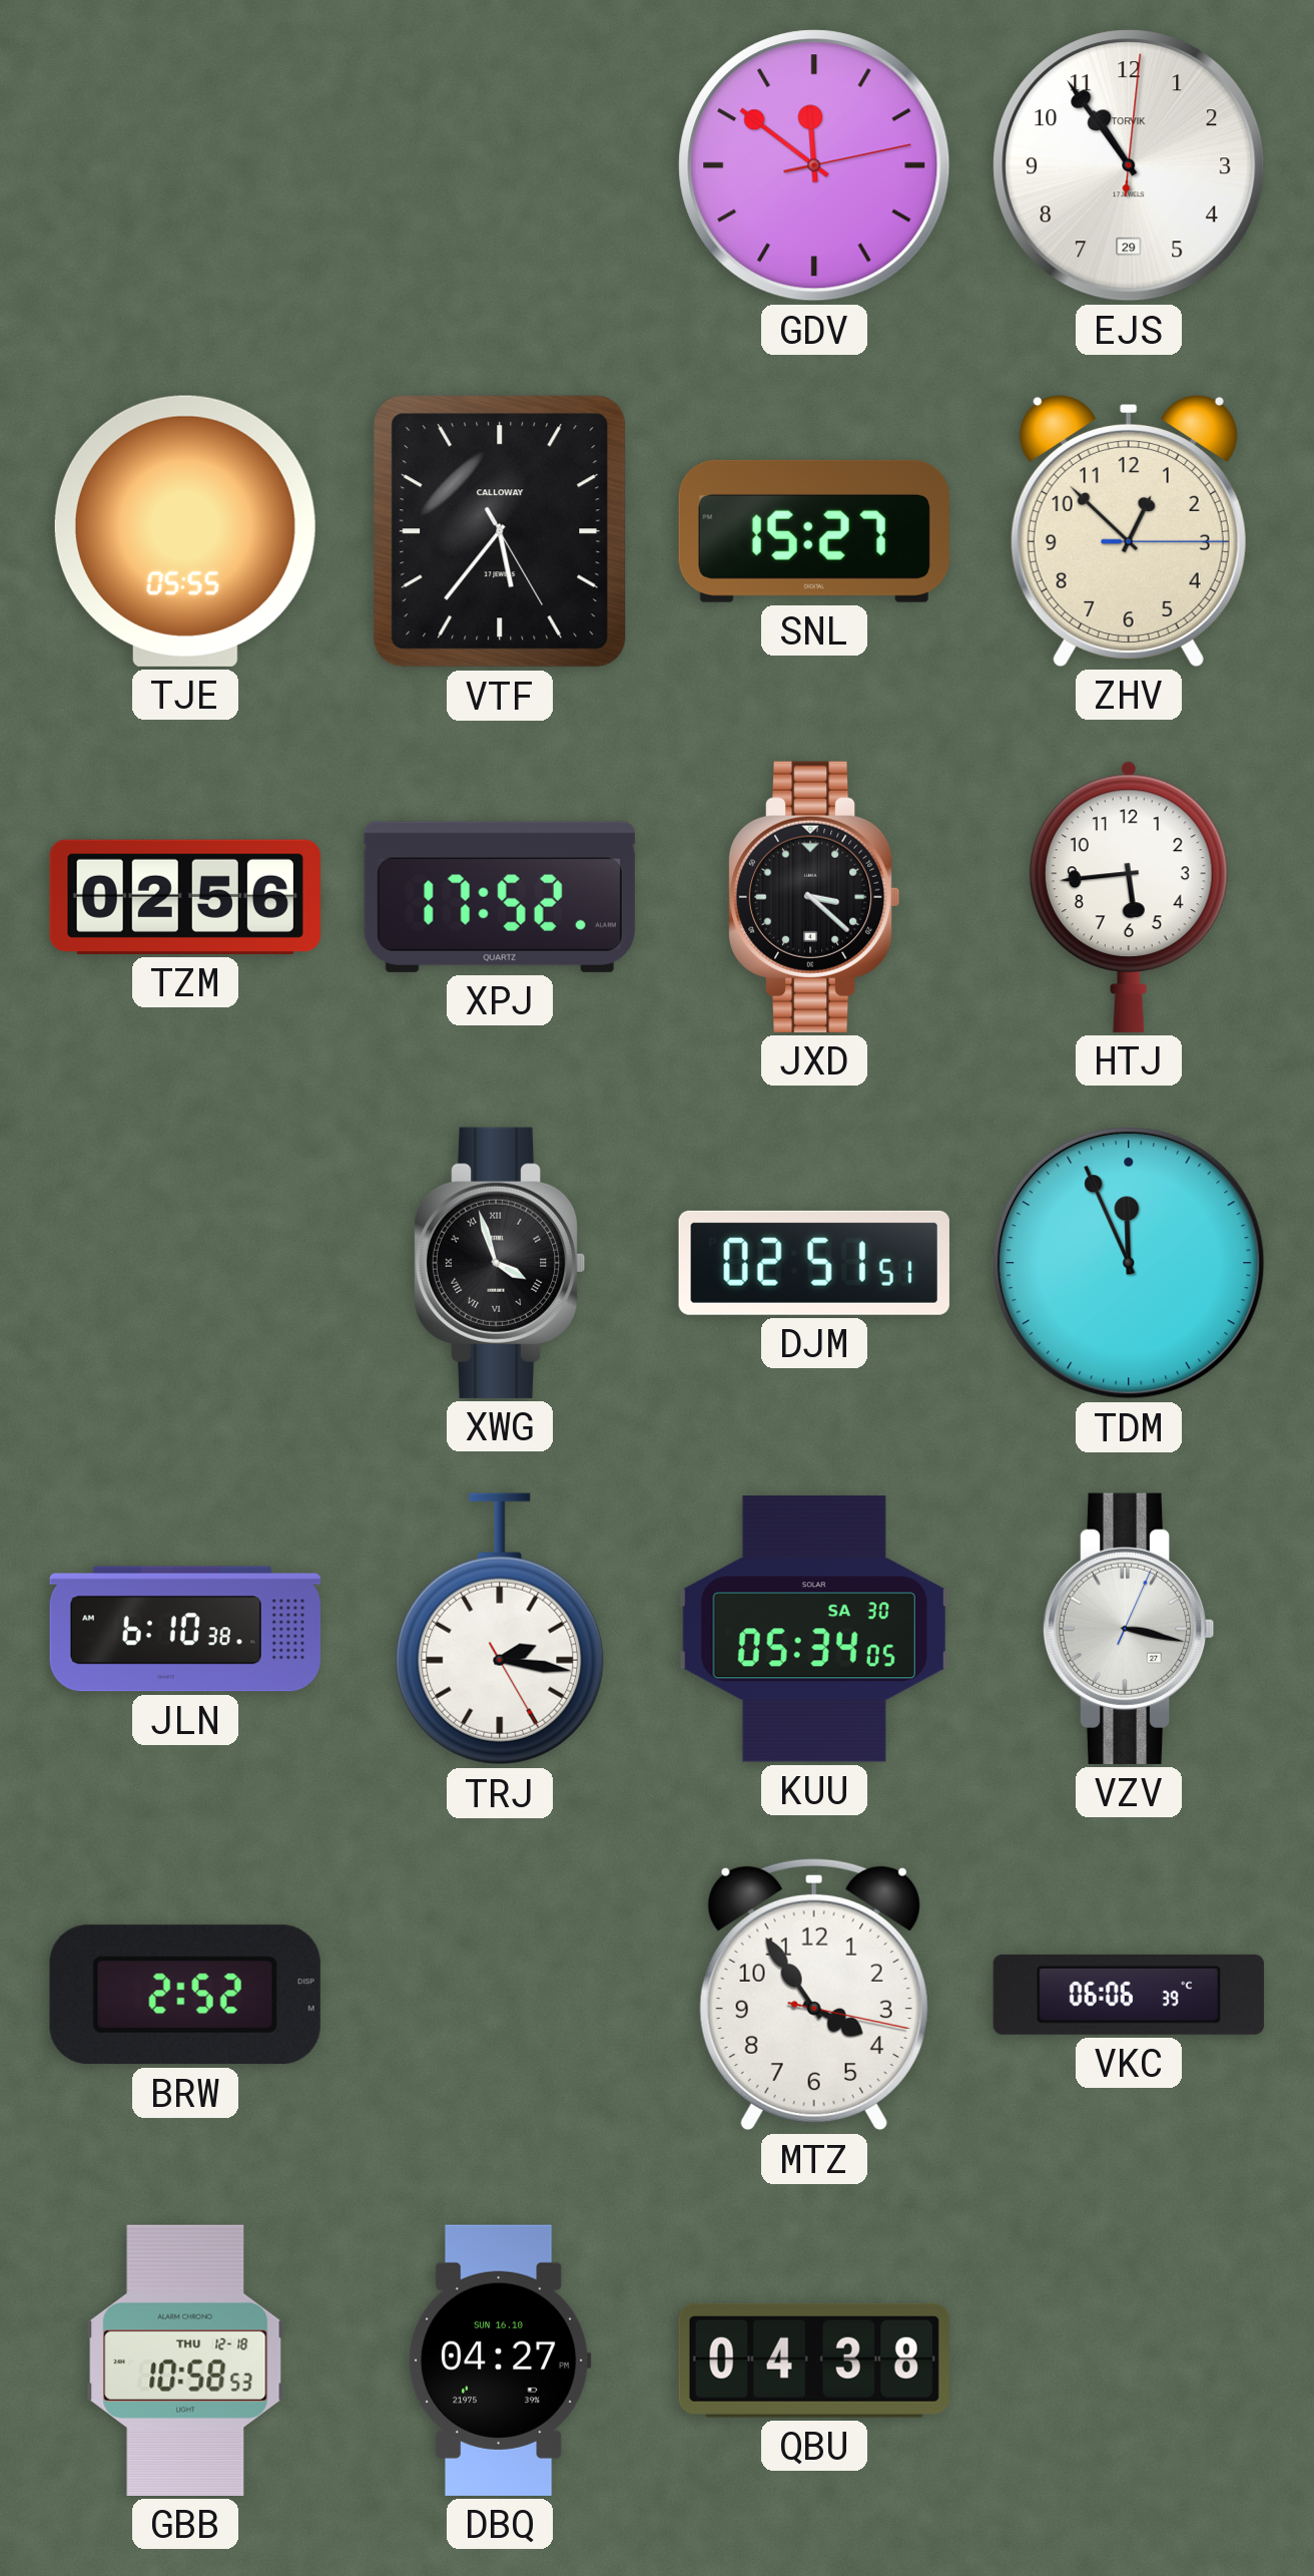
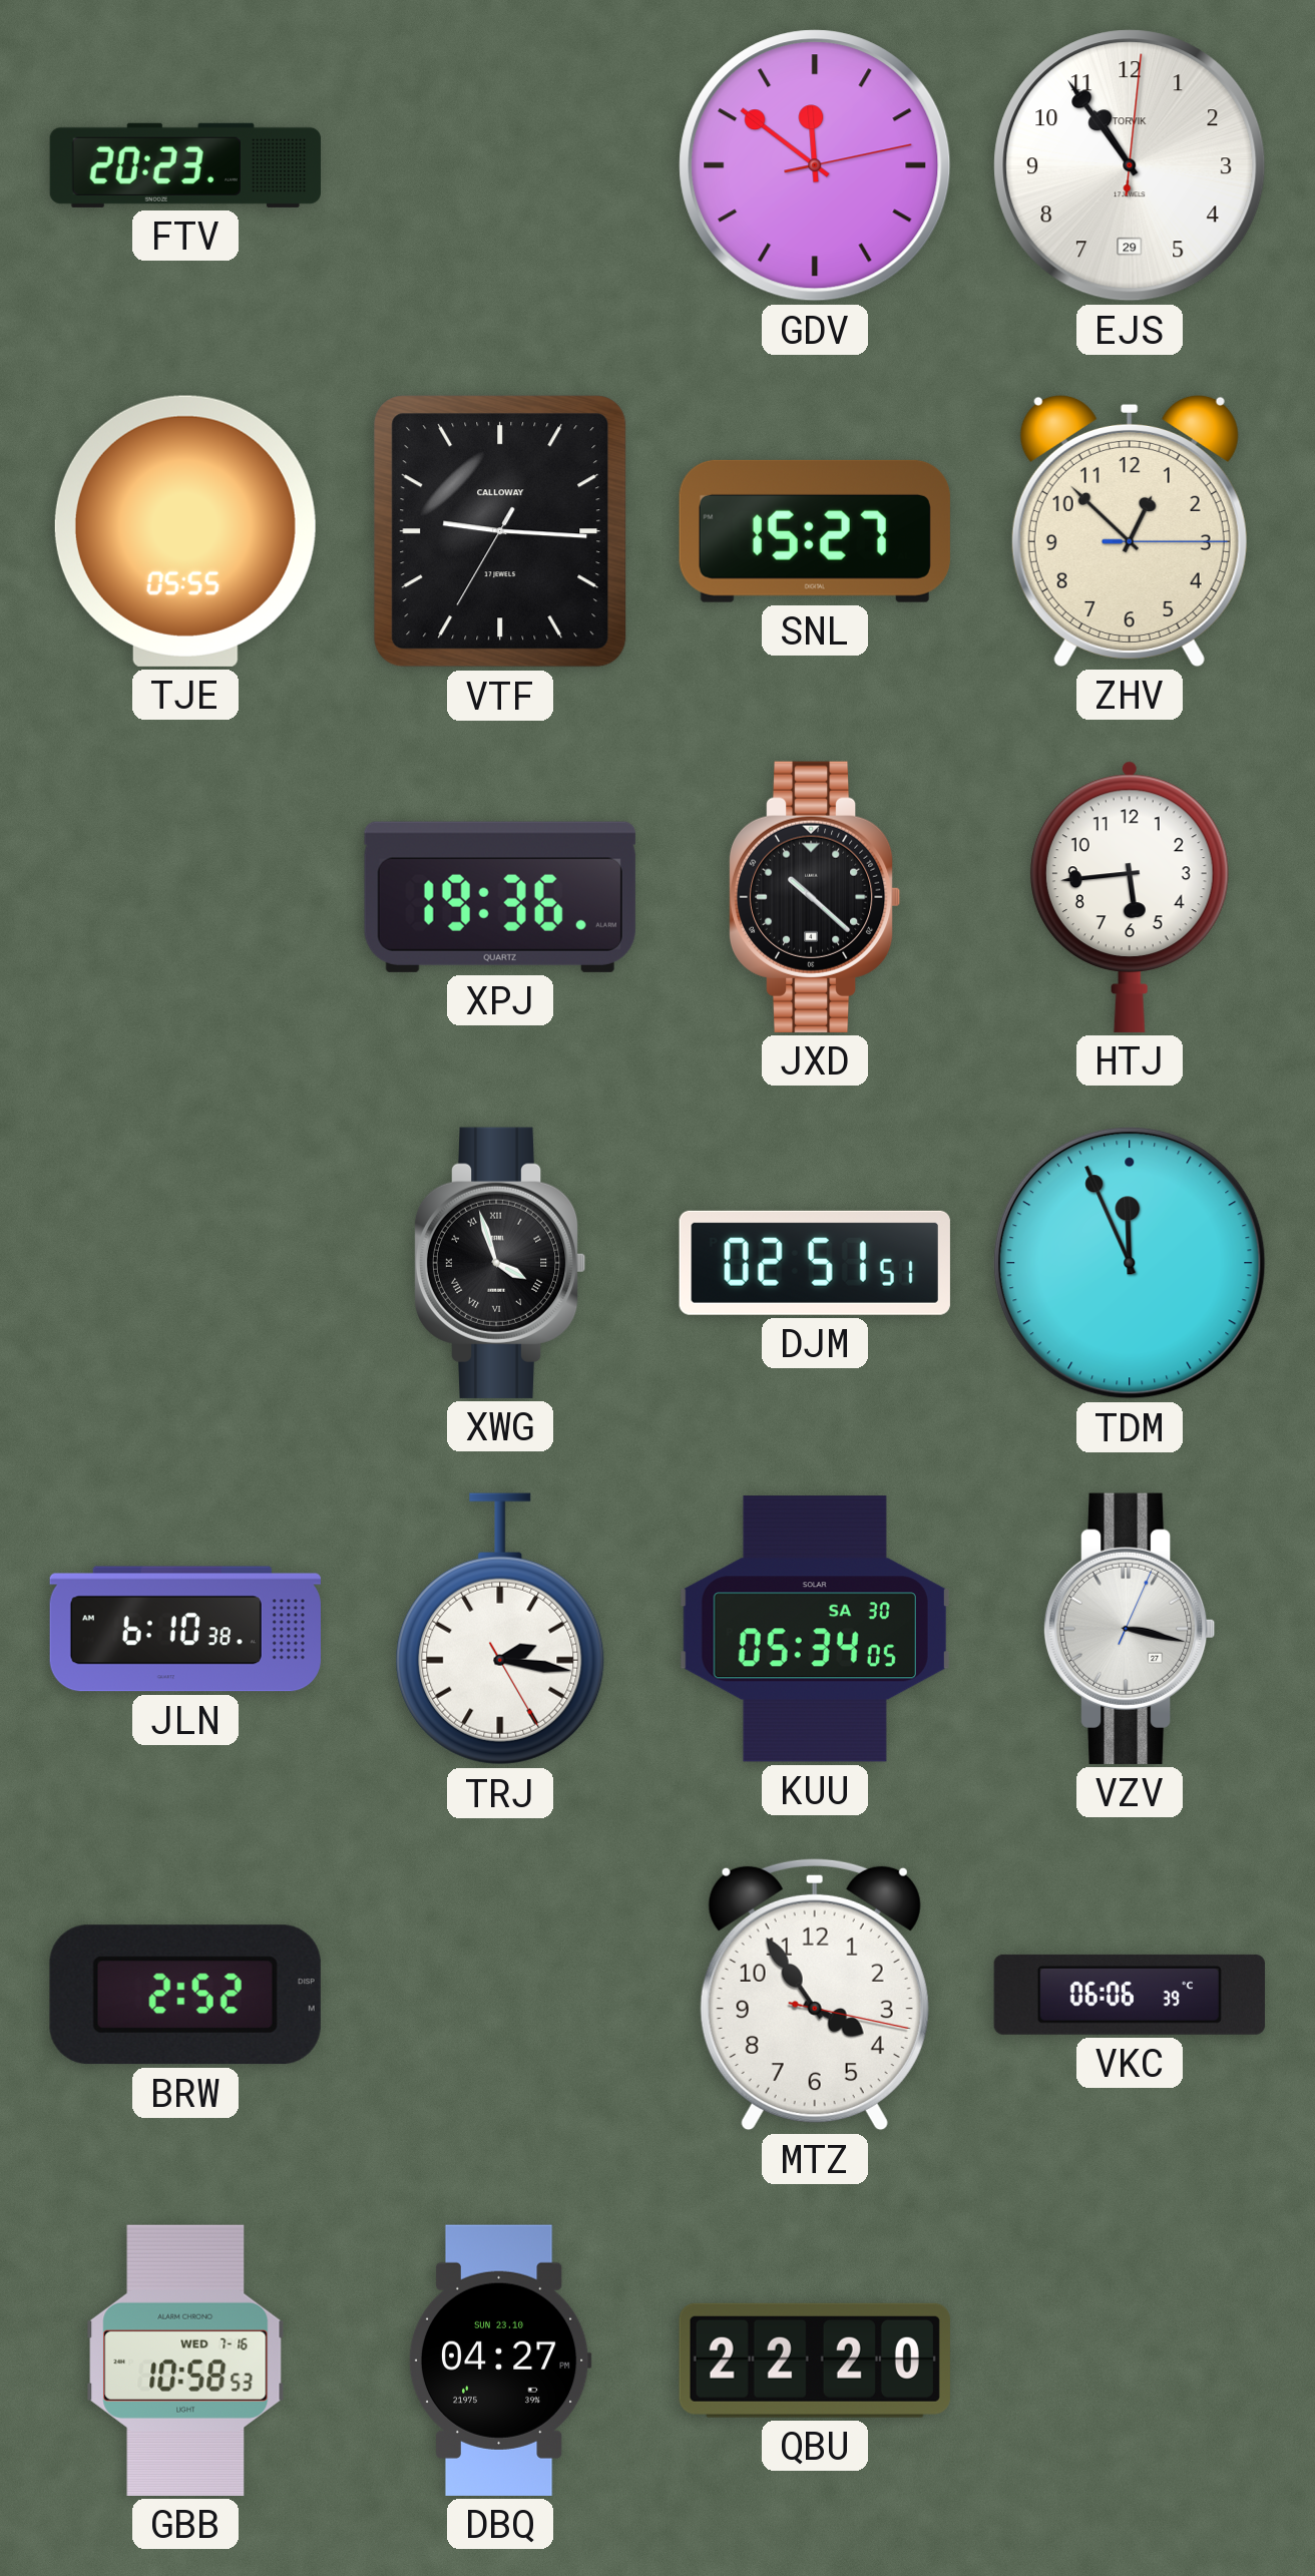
FTV: none -> 20:23 (185, 165)
VTF: 5:36 -> 9:15 (500, 531)
TZM: 02:56 -> none (185, 897)
XPJ: 17:52 -> 19:36 (500, 897)
JXD: 3:22 -> 10:22 (815, 897)
GBB date: THU 12-18 -> WED 7-16 (185, 2360)
DBQ date: SUN 16.10 -> SUN 23.10 (500, 2360)
QBU: 04:38 -> 22:20 (815, 2360)
